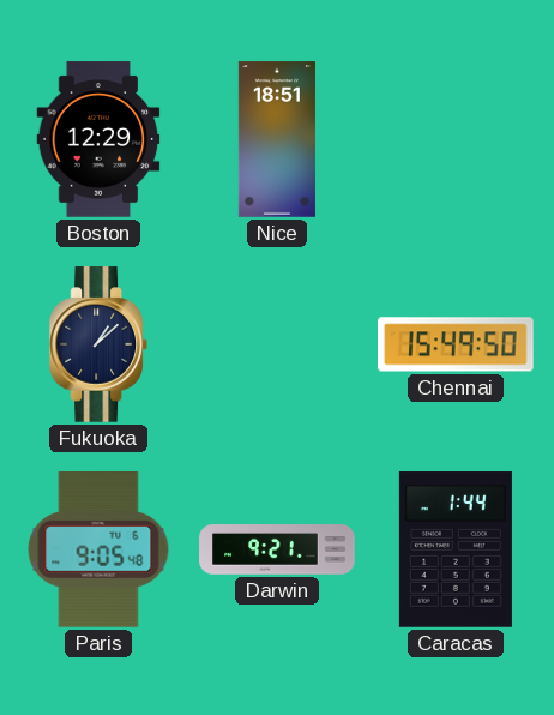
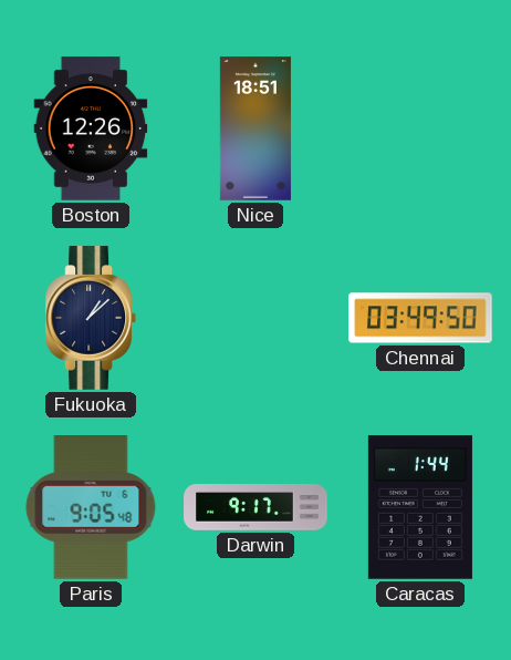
Boston: 12:29 -> 12:26 (91, 128)
Chennai: 15:49 -> 03:49 (420, 318)
Darwin: 9:21 -> 9:17 (255, 507)
